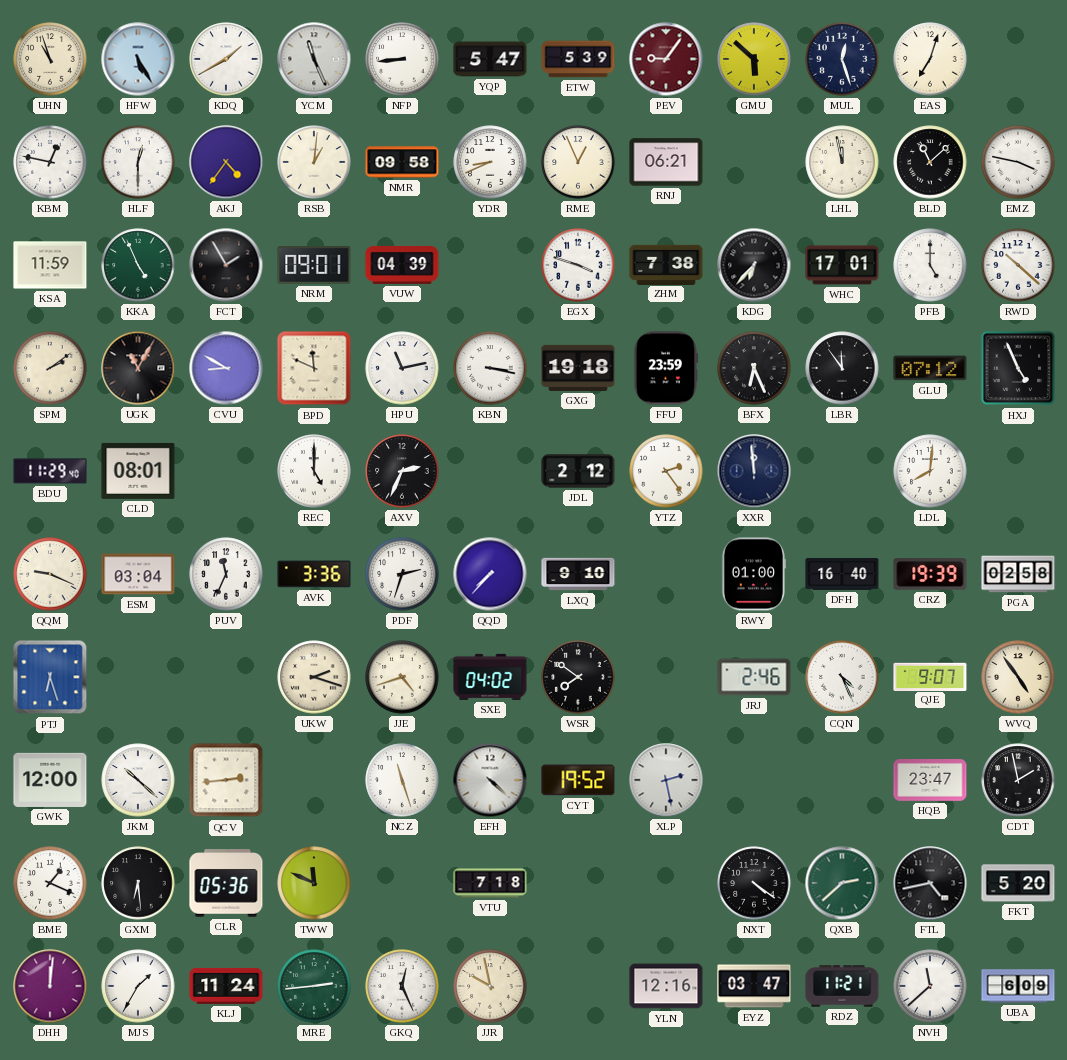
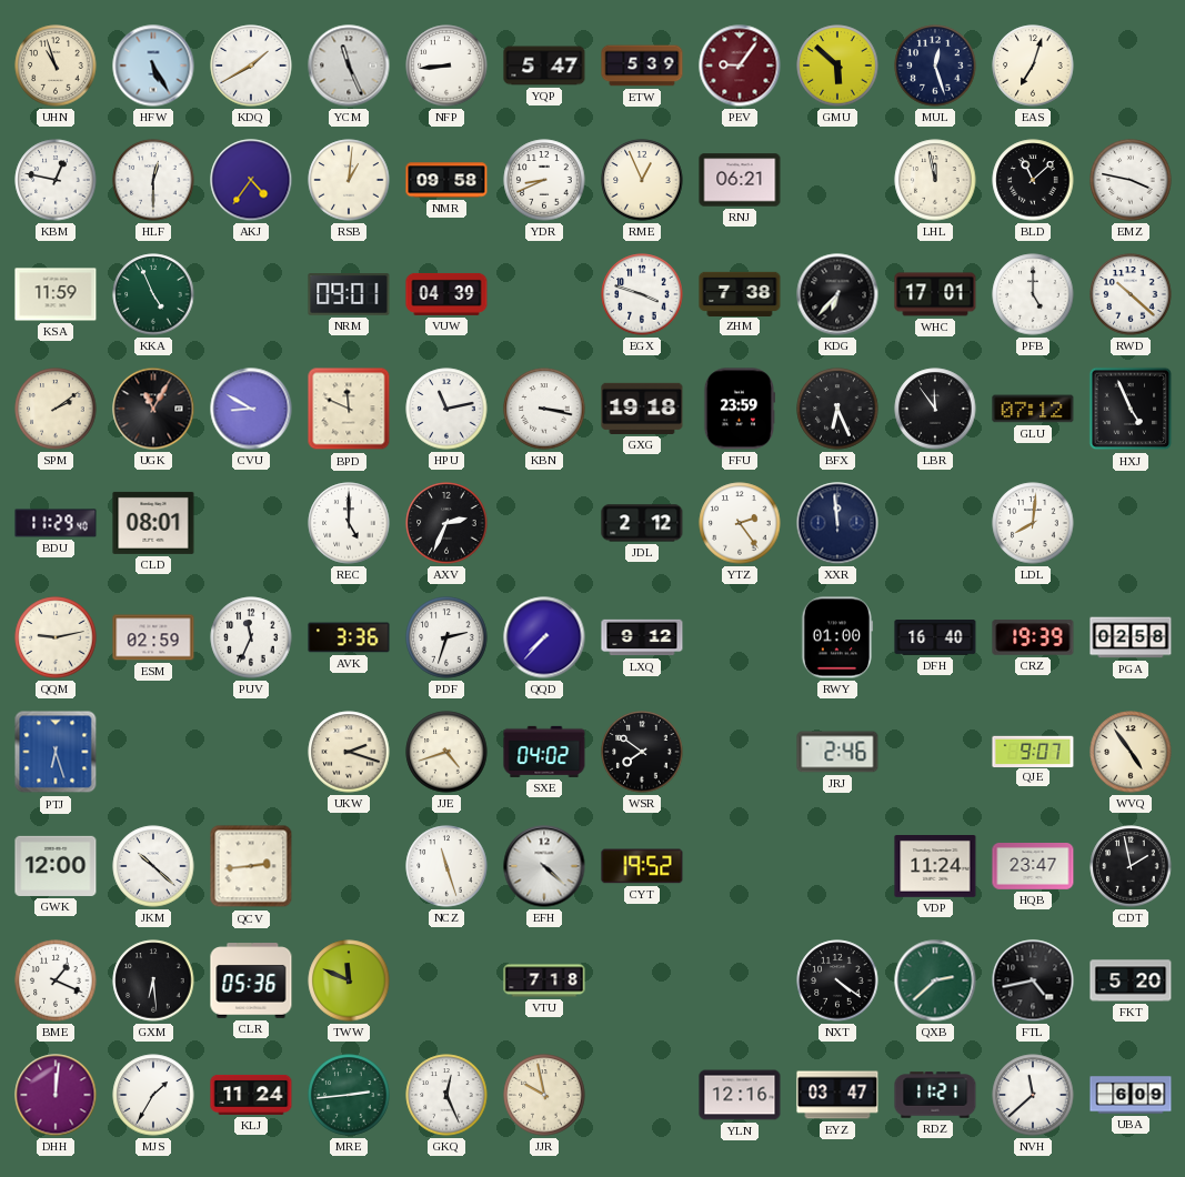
FCT: 1:55 -> none (226, 265)
QQM: 9:19 -> 9:13 (56, 637)
ESM: 03:04 -> 02:59 (153, 637)
LXQ: 9:10 -> 9:12 (642, 637)
CQN: 4:26 -> none (842, 677)
XLP: 2:28 -> none (666, 780)
VDP: none -> 11:24 (935, 867)
